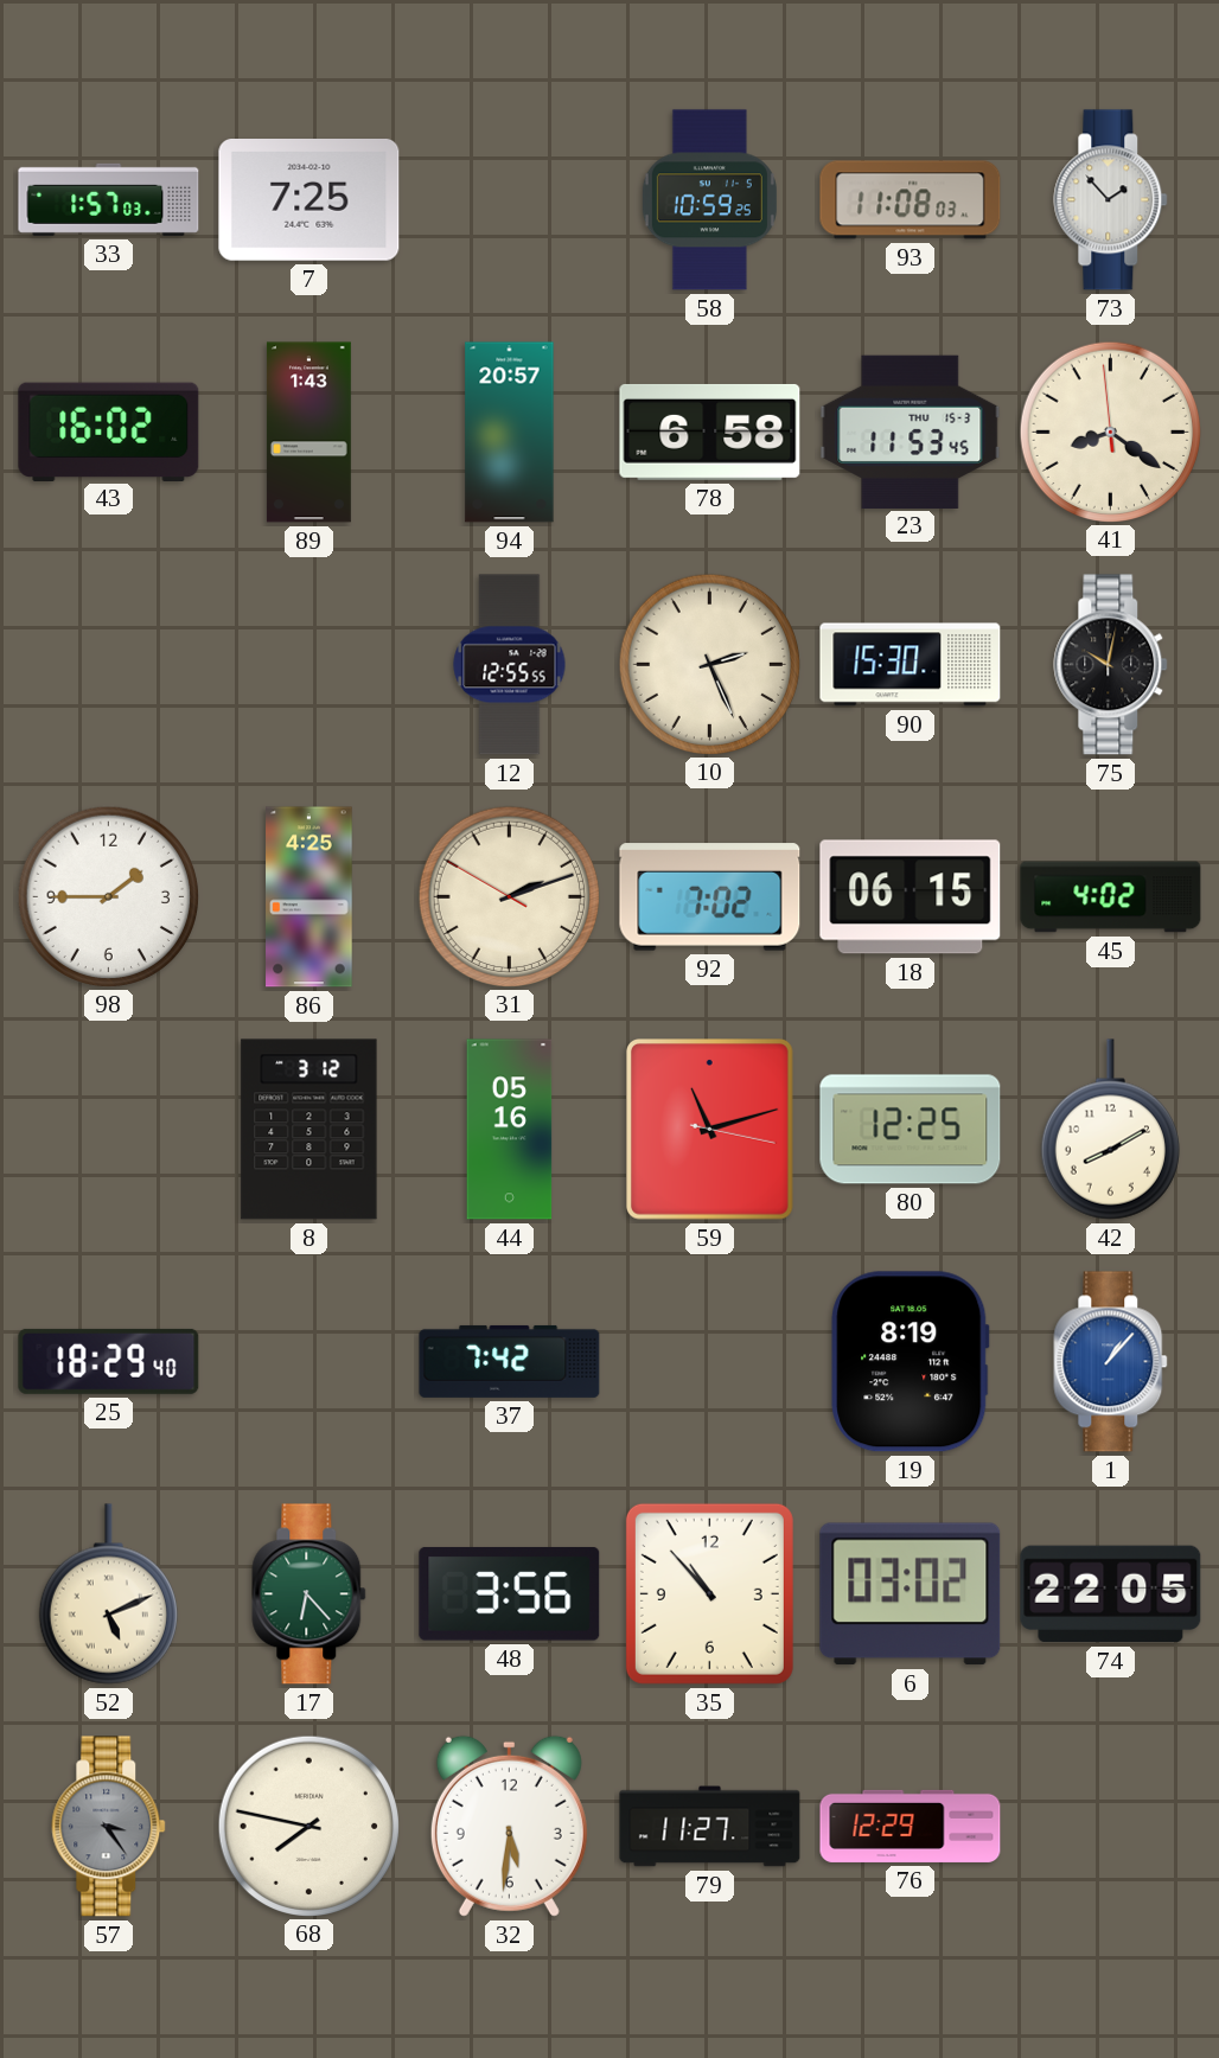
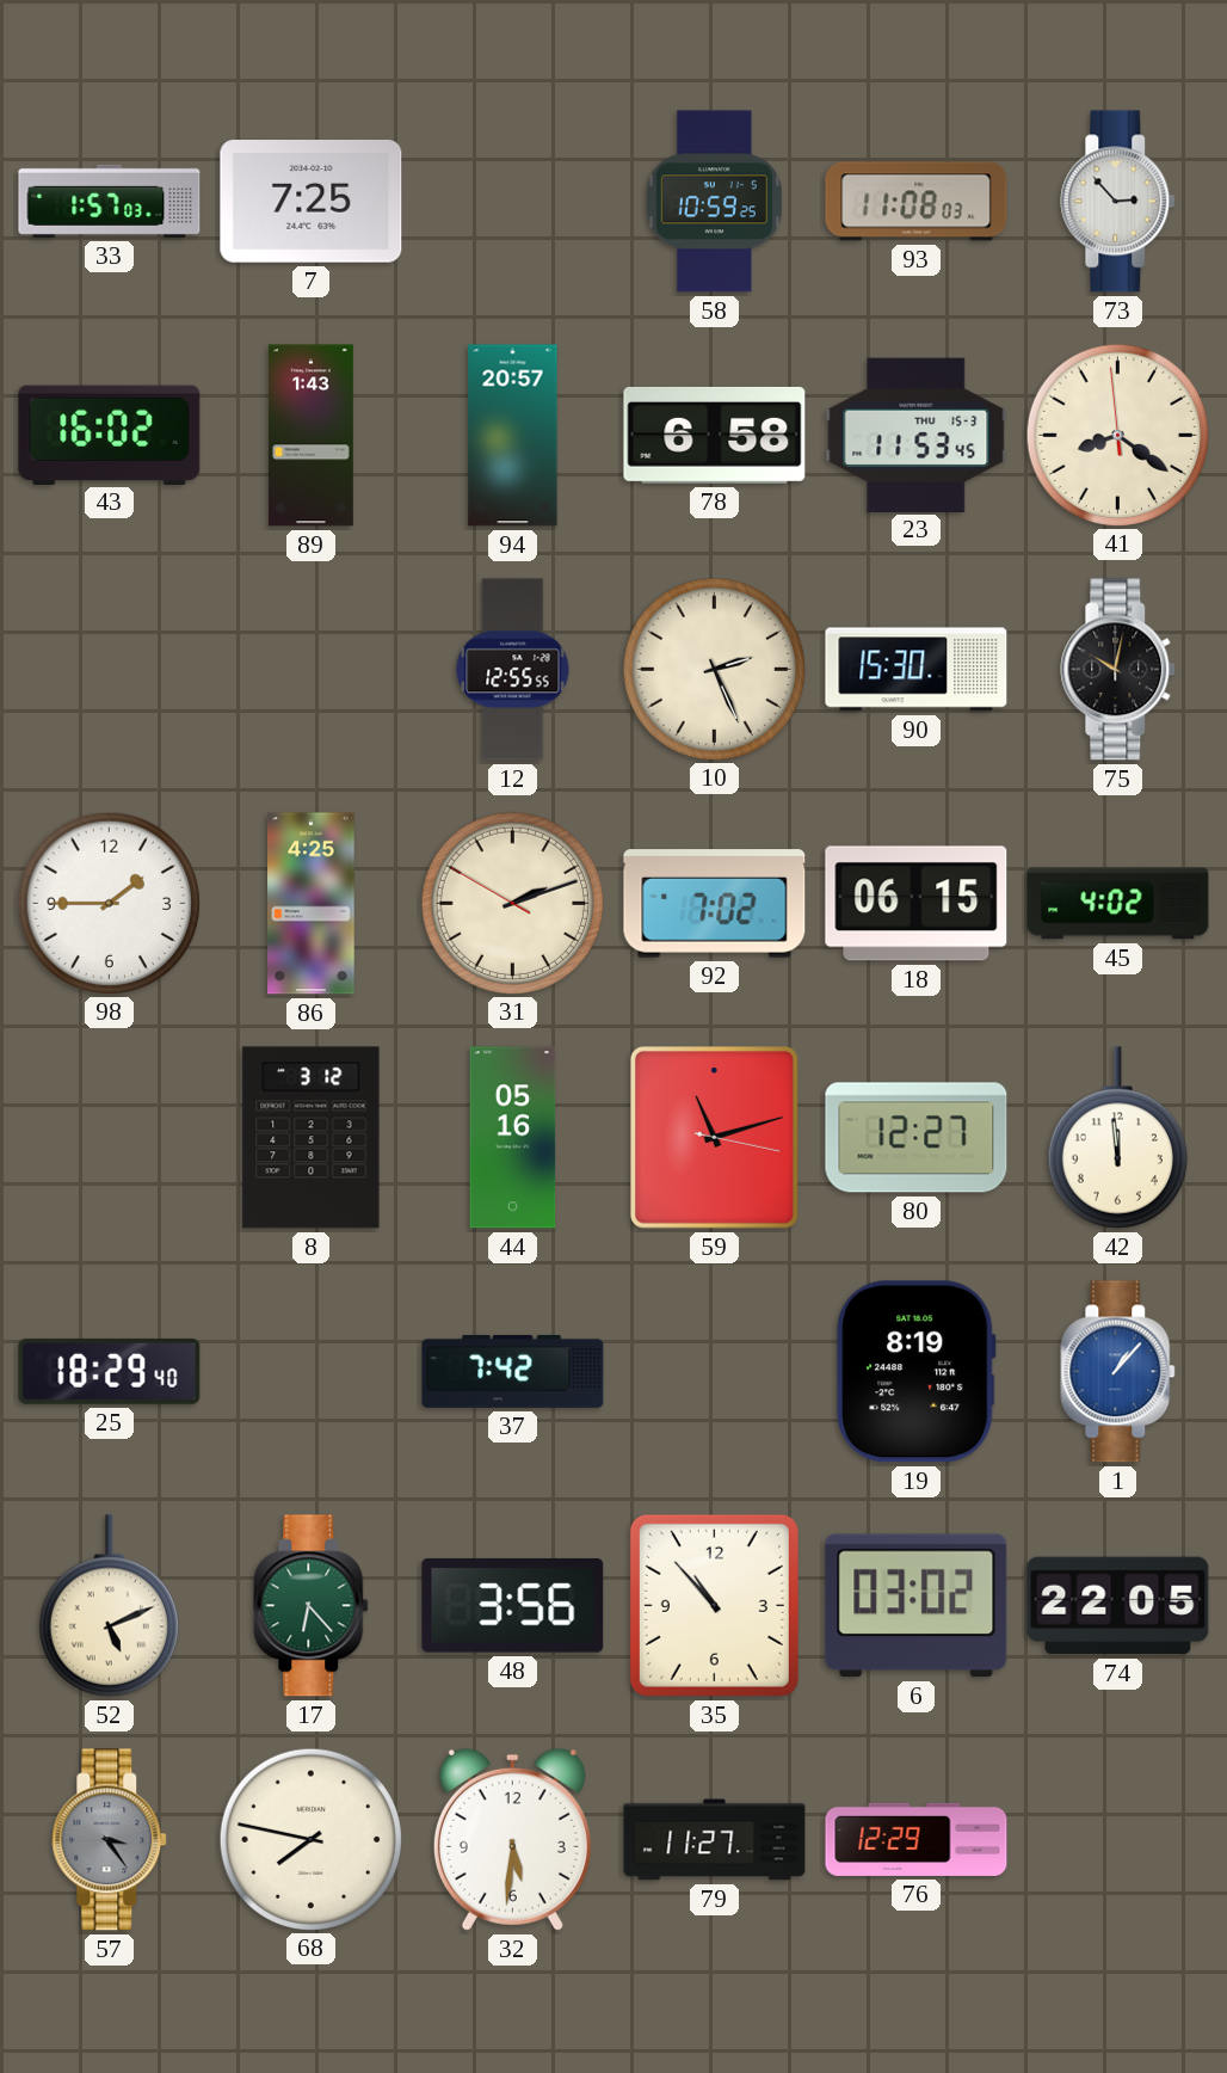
73: 1:53 -> 2:53 (1118, 202)
80: 12:25 -> 12:27 (917, 1138)
42: 8:10 -> 11:59 (1117, 1138)
